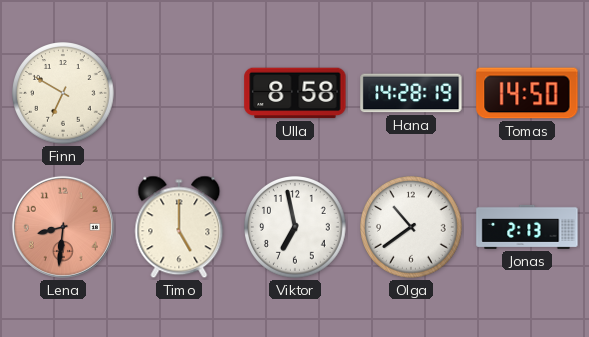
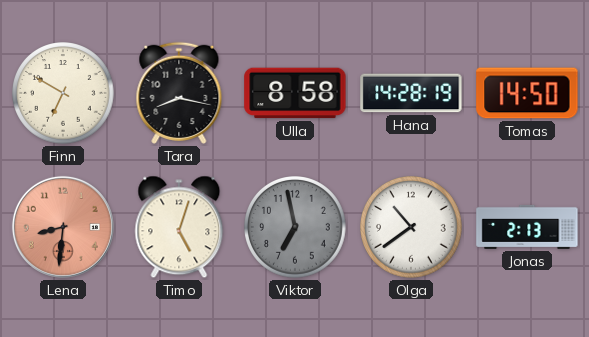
Tara: none -> 8:17 (179, 93)
Timo: 5:00 -> 5:03 (179, 227)
Viktor dial: white -> grey (296, 228)
